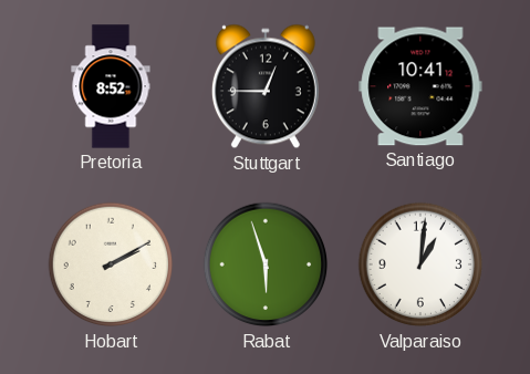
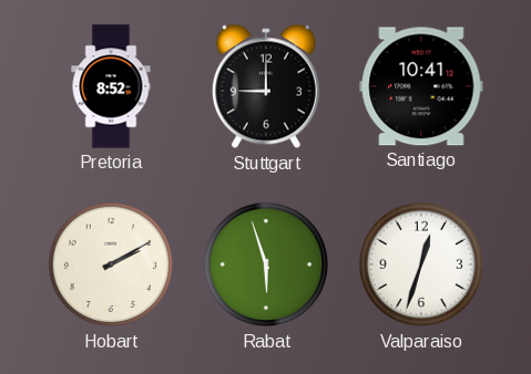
Stuttgart: 12:45 -> 9:00 (266, 86)
Valparaiso: 1:01 -> 12:33 (421, 264)
